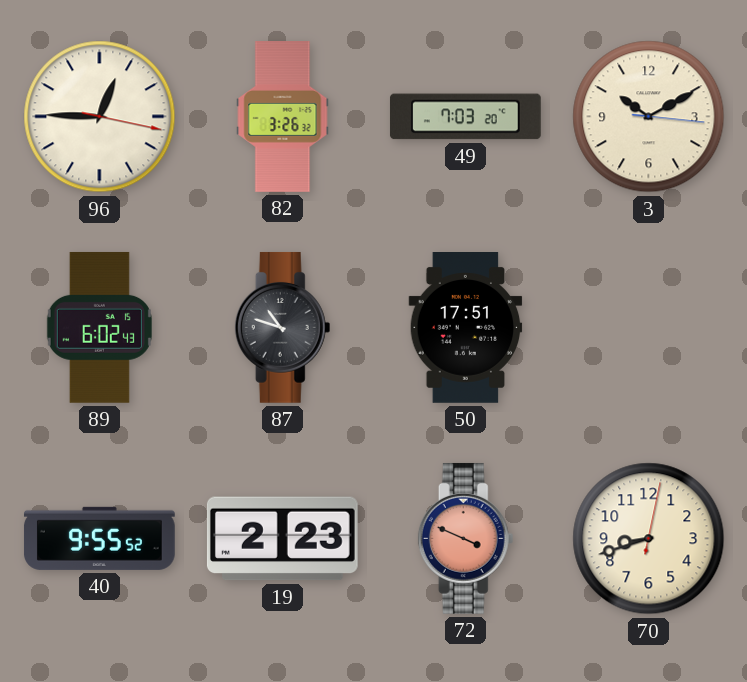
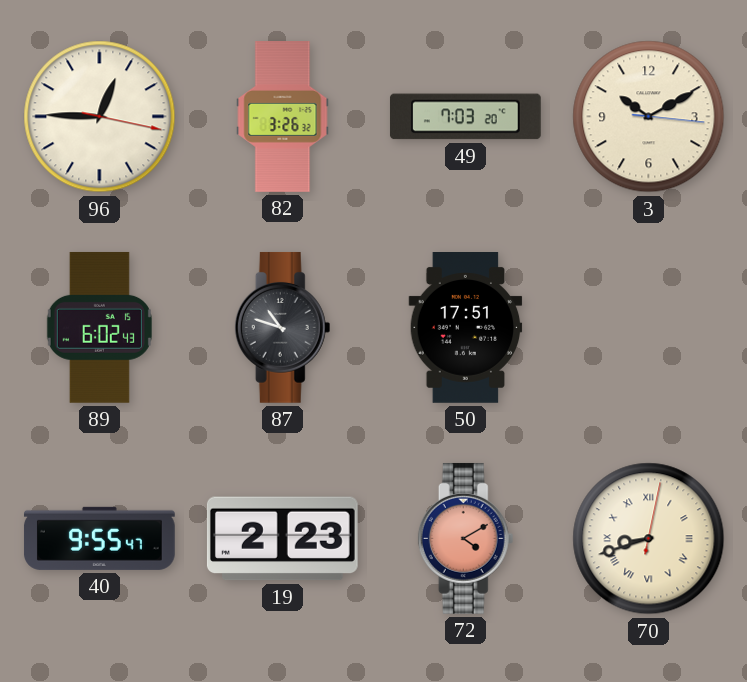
40: 9:55:52 -> 9:55:47 (99, 538)
72: 3:49 -> 4:10 (466, 538)
70 numerals: Arabic -> Roman (649, 539)
